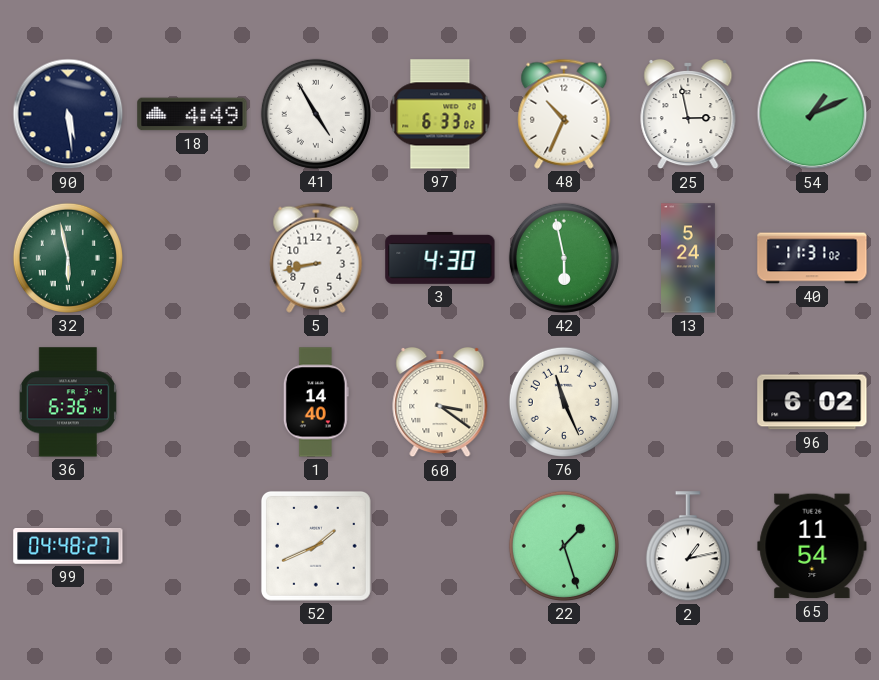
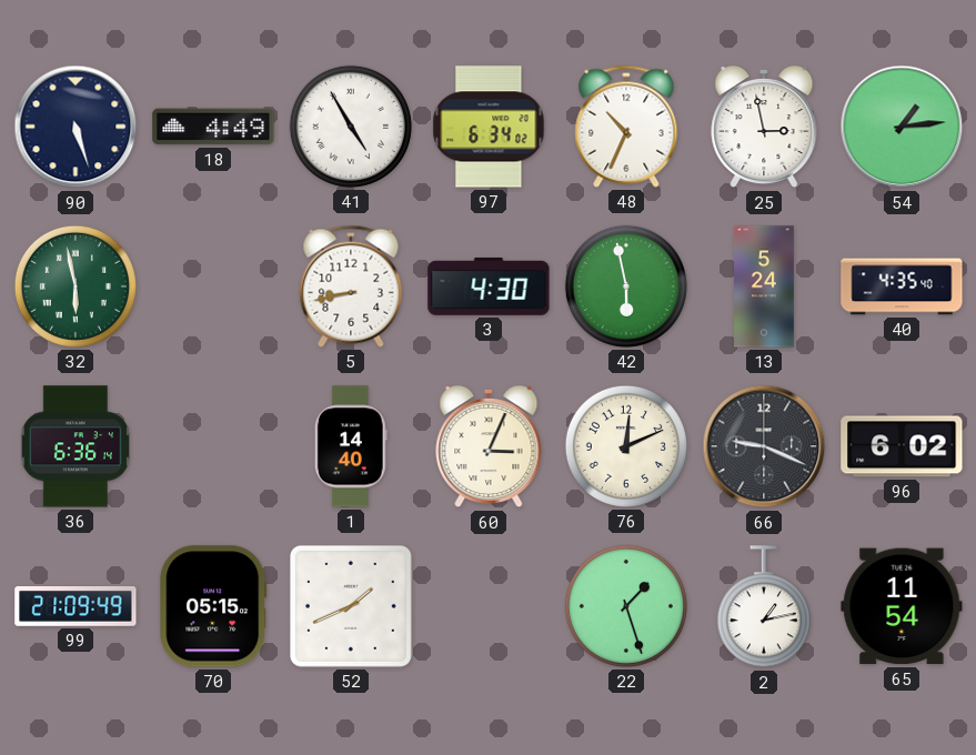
90: 5:29 -> 5:27 (76, 127)
97: 6:33 -> 6:34 (489, 127)
54: 1:11 -> 1:14 (902, 127)
40: 11:31 -> 4:35 (902, 286)
60: 3:21 -> 3:04 (489, 446)
76: 11:26 -> 12:11 (626, 446)
66: none -> 9:19 (764, 446)
99: 04:48 -> 21:09 (76, 607)
70: none -> 05:15 (213, 606)
